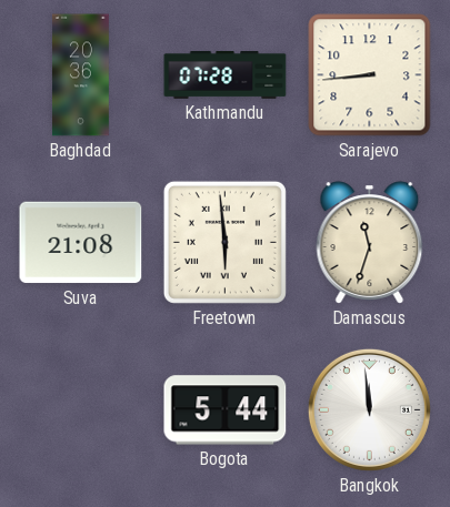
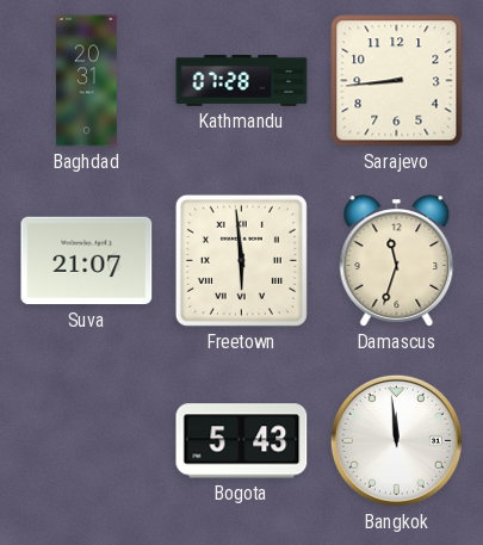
Baghdad: 20:36 -> 20:31 (87, 81)
Suva: 21:08 -> 21:07 (87, 261)
Bogota: 5:44 -> 5:43 (242, 441)
